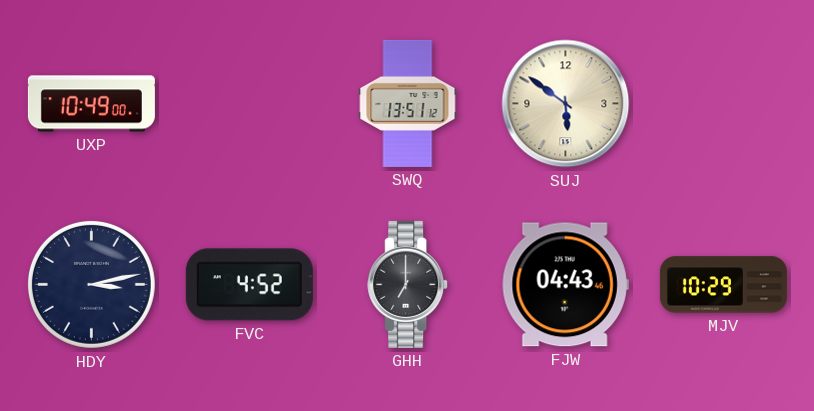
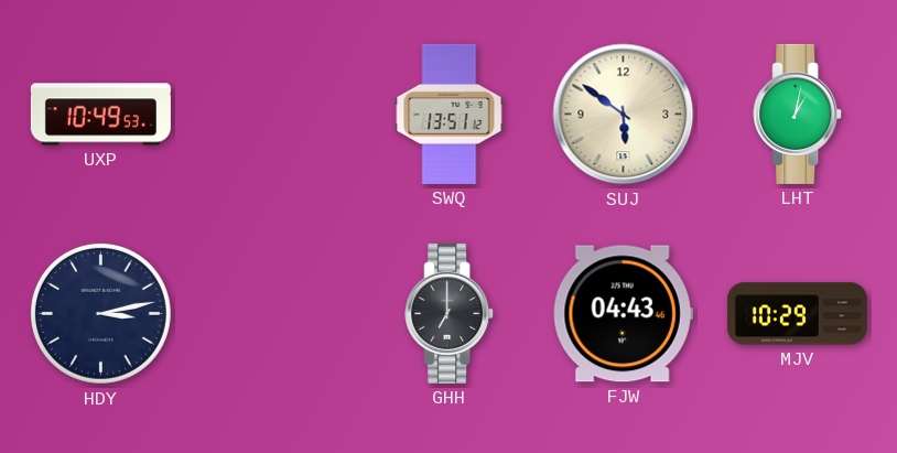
UXP: 10:49:00 -> 10:49:53 (100, 115)
LHT: none -> 1:02 (798, 114)
FVC: 4:52 -> none (249, 285)
